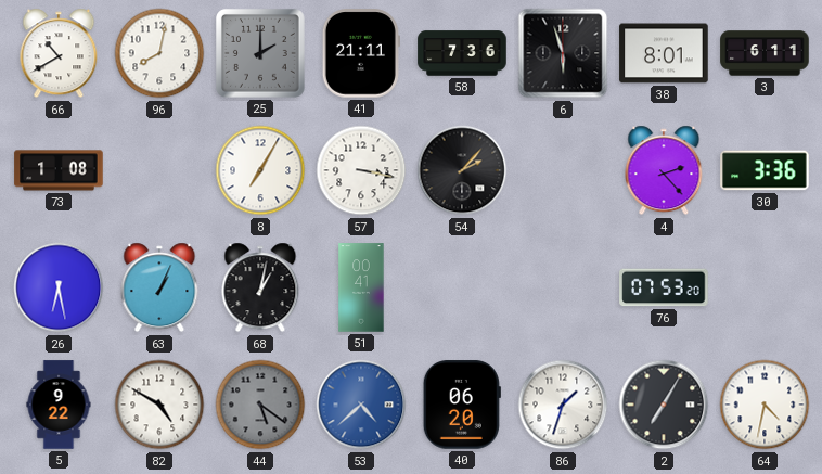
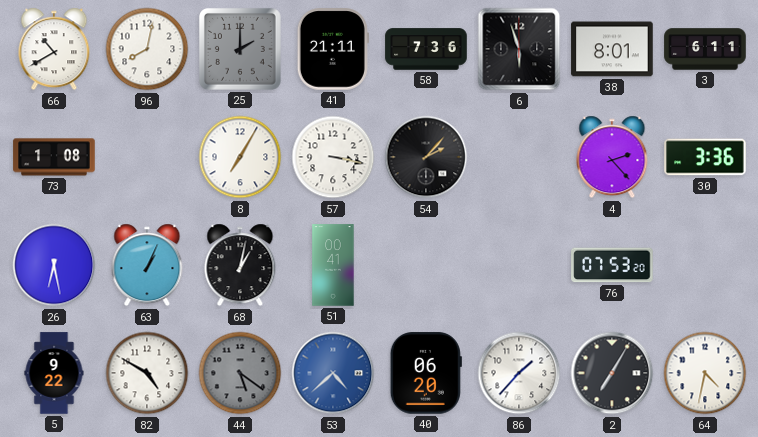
86: 1:33 -> 1:37 (519, 373)
